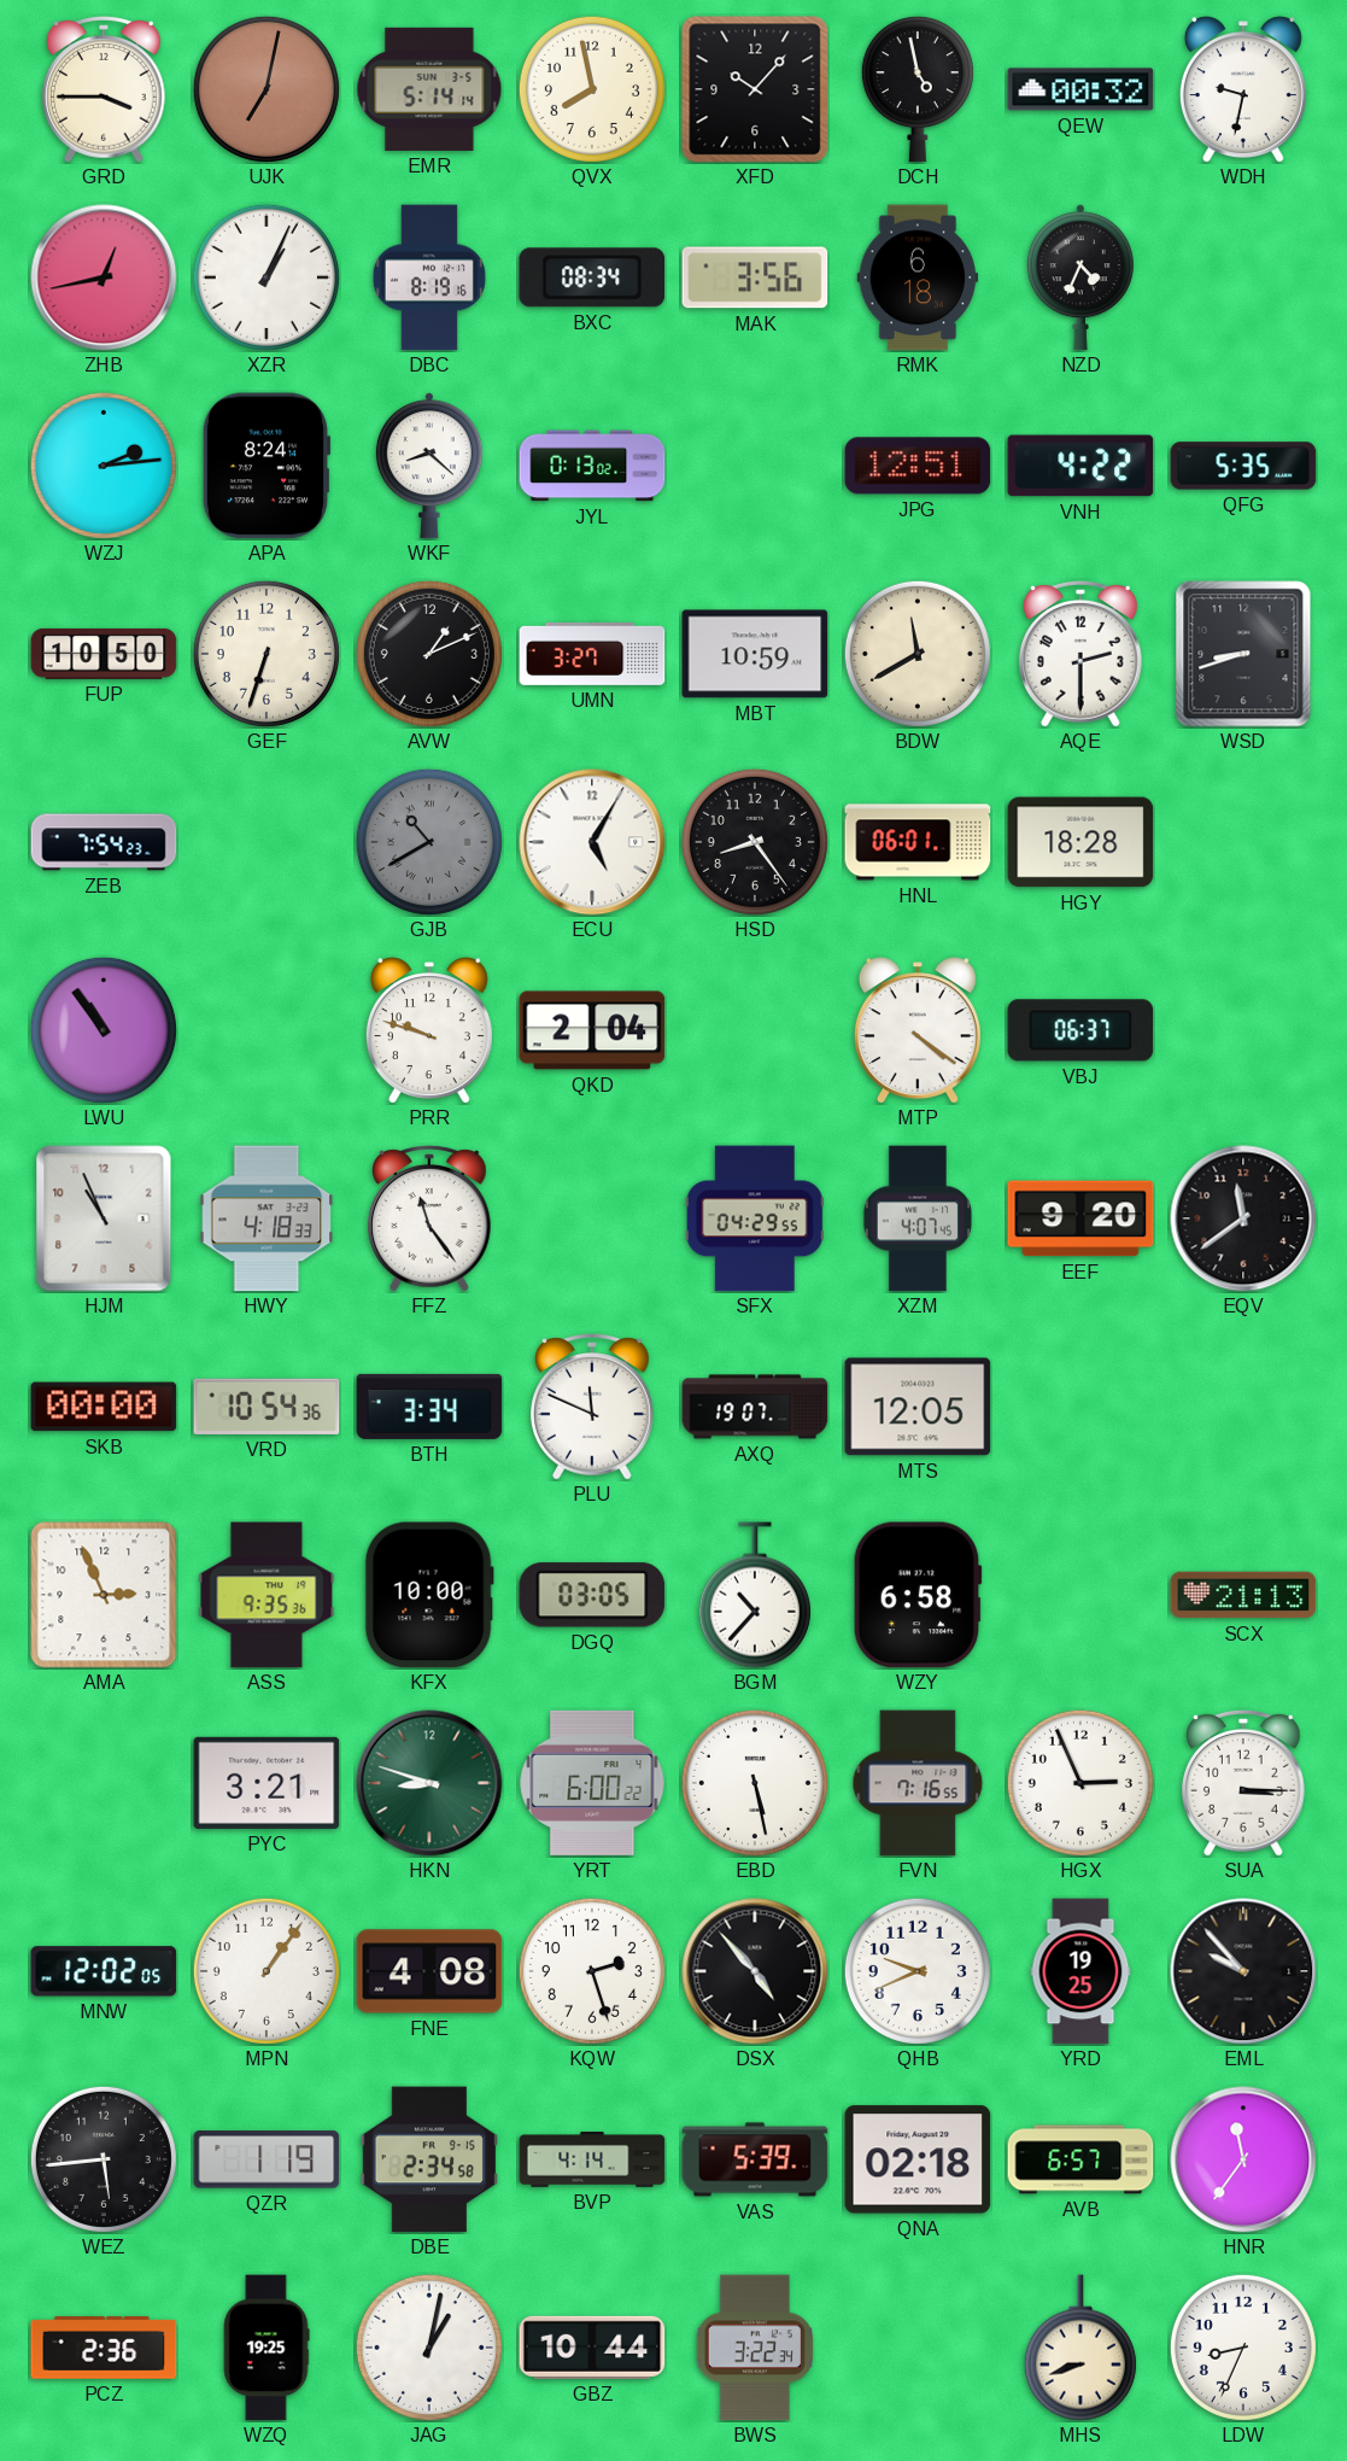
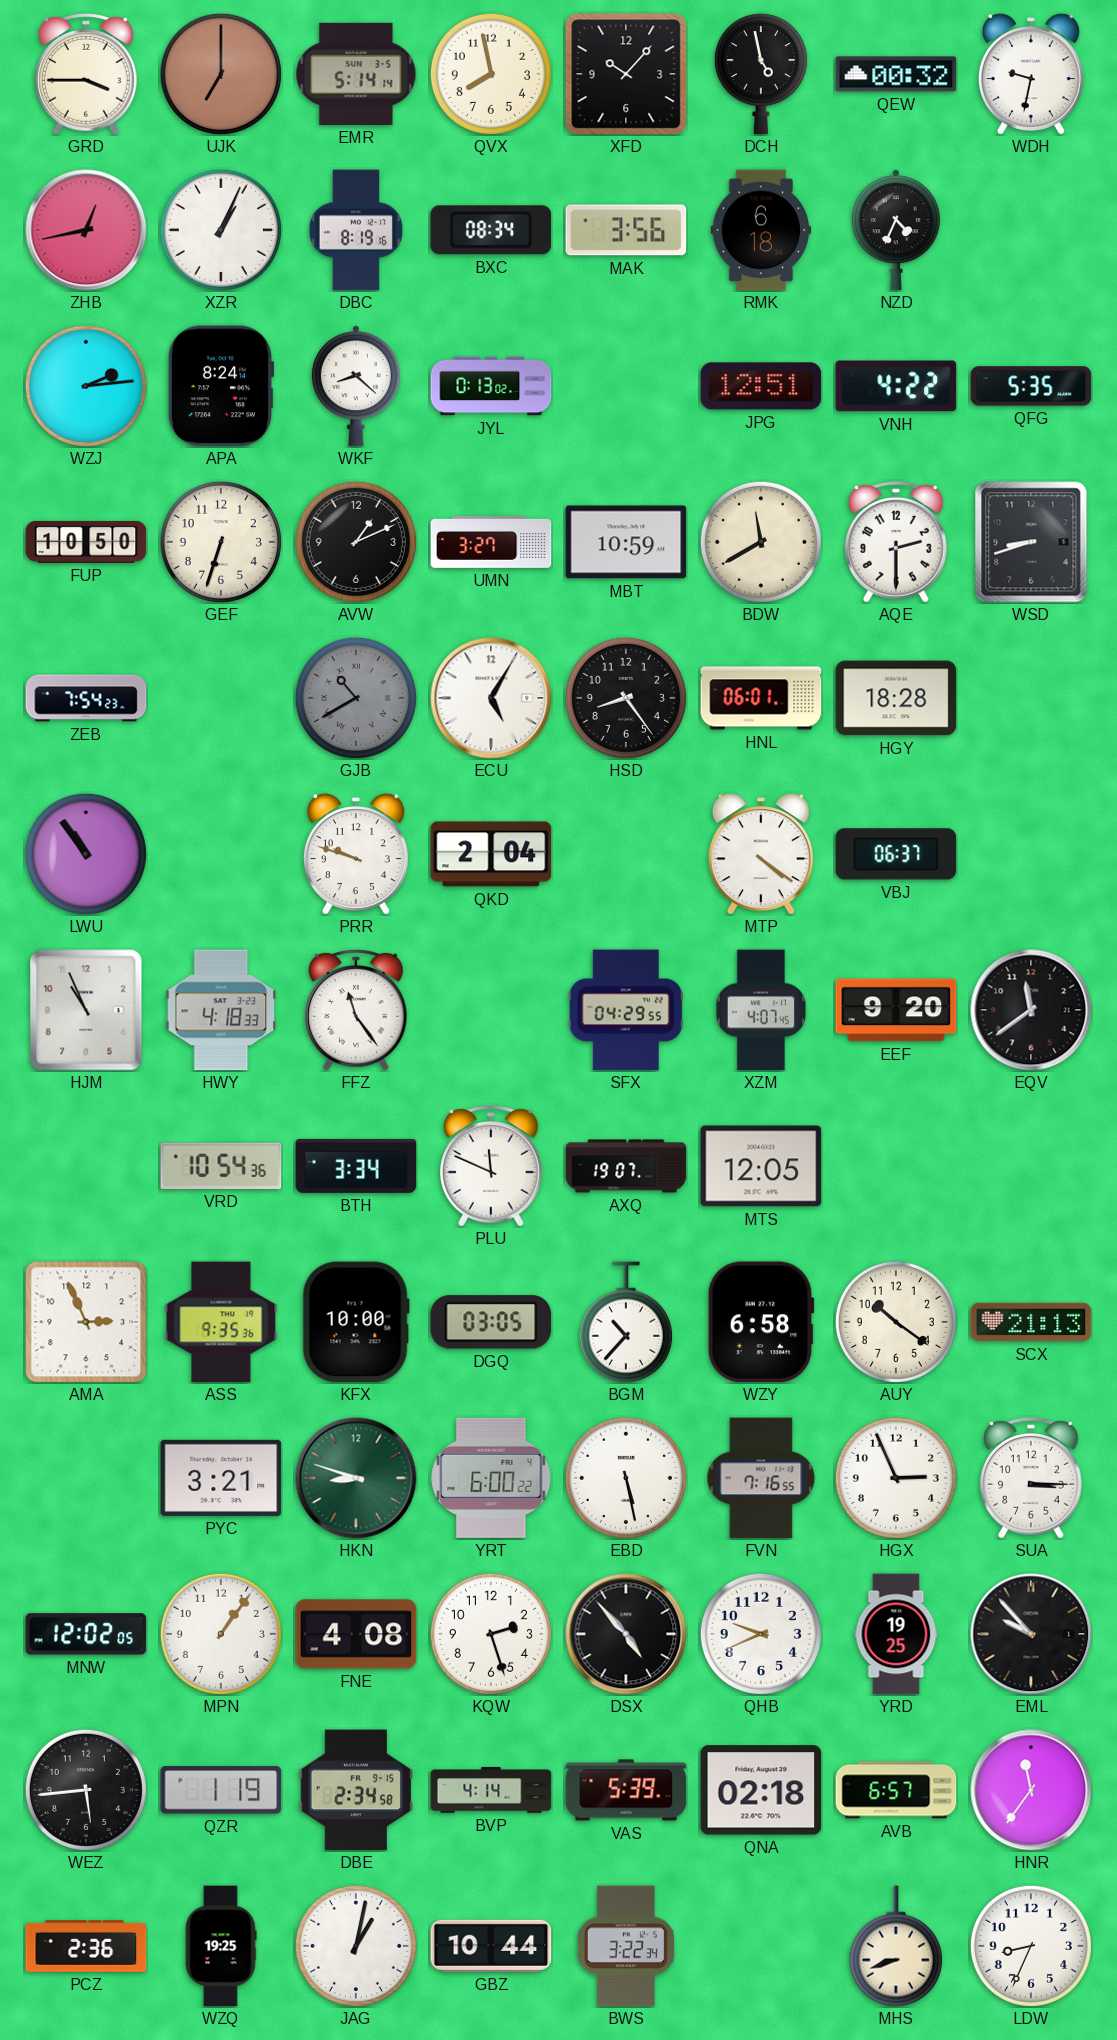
UJK: 7:02 -> 7:00 (221, 74)
SKB: 00:00 -> none (104, 1407)
AUY: none -> 10:21 (896, 1322)
